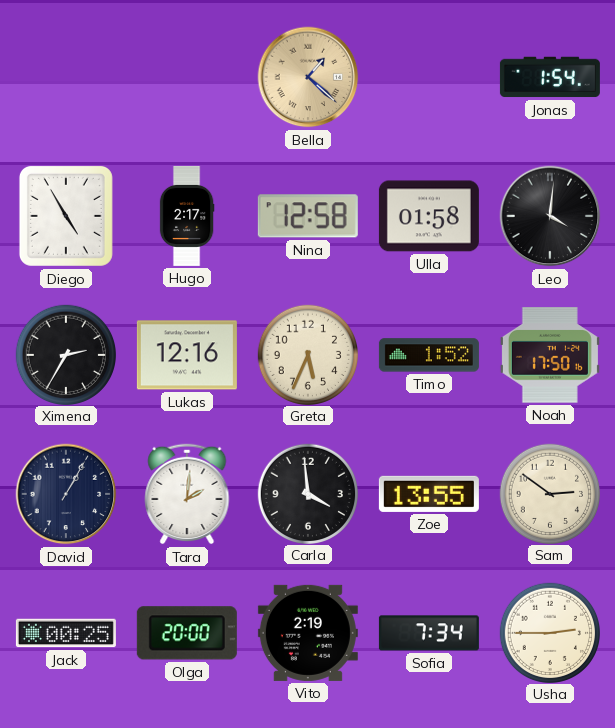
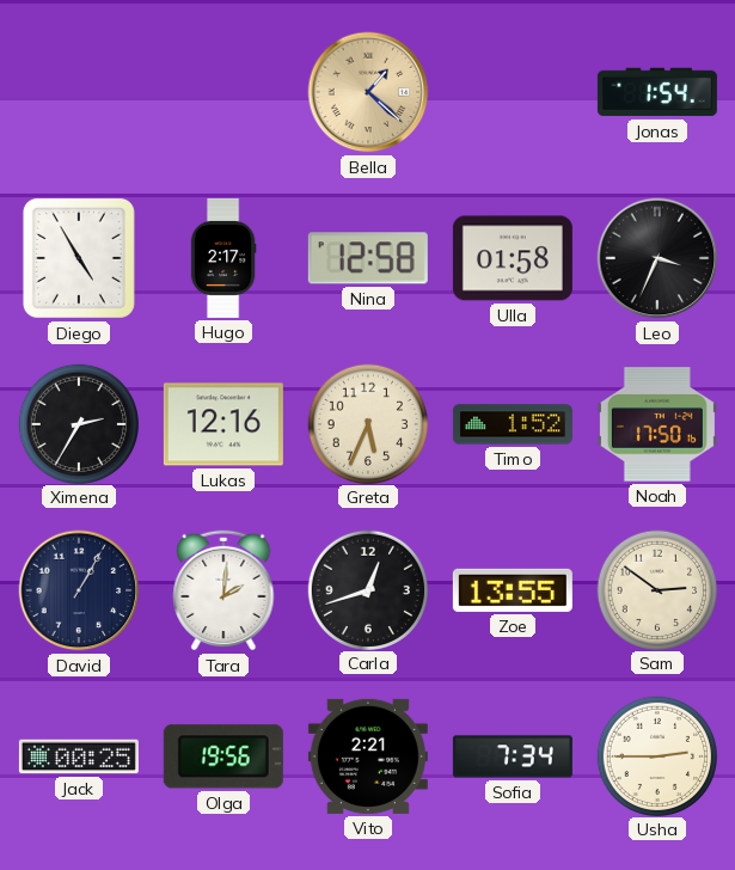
Leo: 4:01 -> 3:34 (657, 258)
Carla: 3:59 -> 12:42 (367, 589)
Olga: 20:00 -> 19:56 (223, 756)
Vito: 2:19 -> 2:21 (368, 756)
